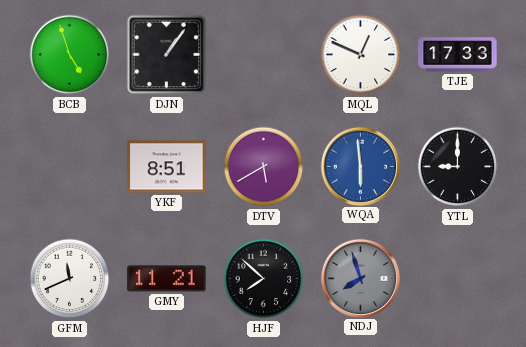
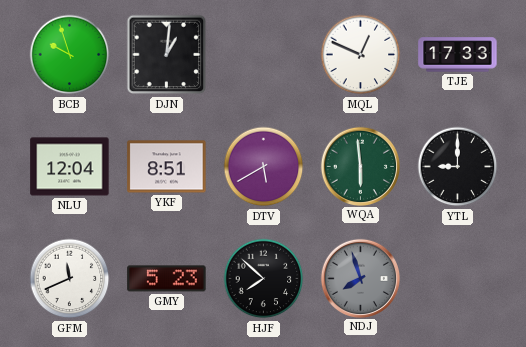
BCB: 4:57 -> 9:57 (70, 55)
DJN: 1:06 -> 1:01 (167, 55)
NLU: none -> 12:04 (70, 167)
WQA dial: blue -> green (360, 166)
GMY: 11:21 -> 5:23 (167, 279)
